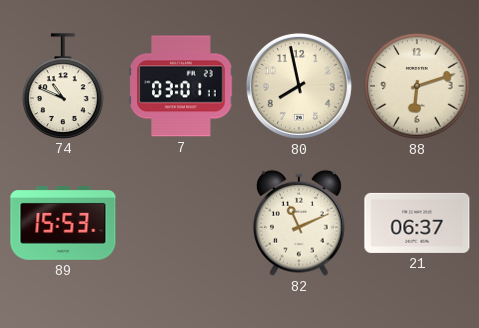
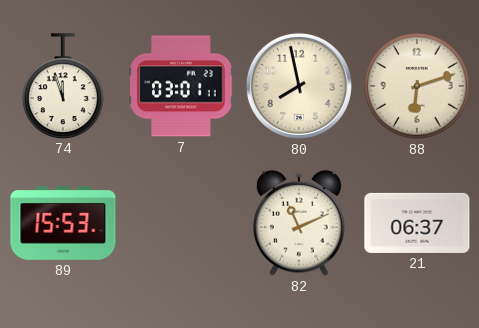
74: 10:49 -> 11:57 (63, 86)
